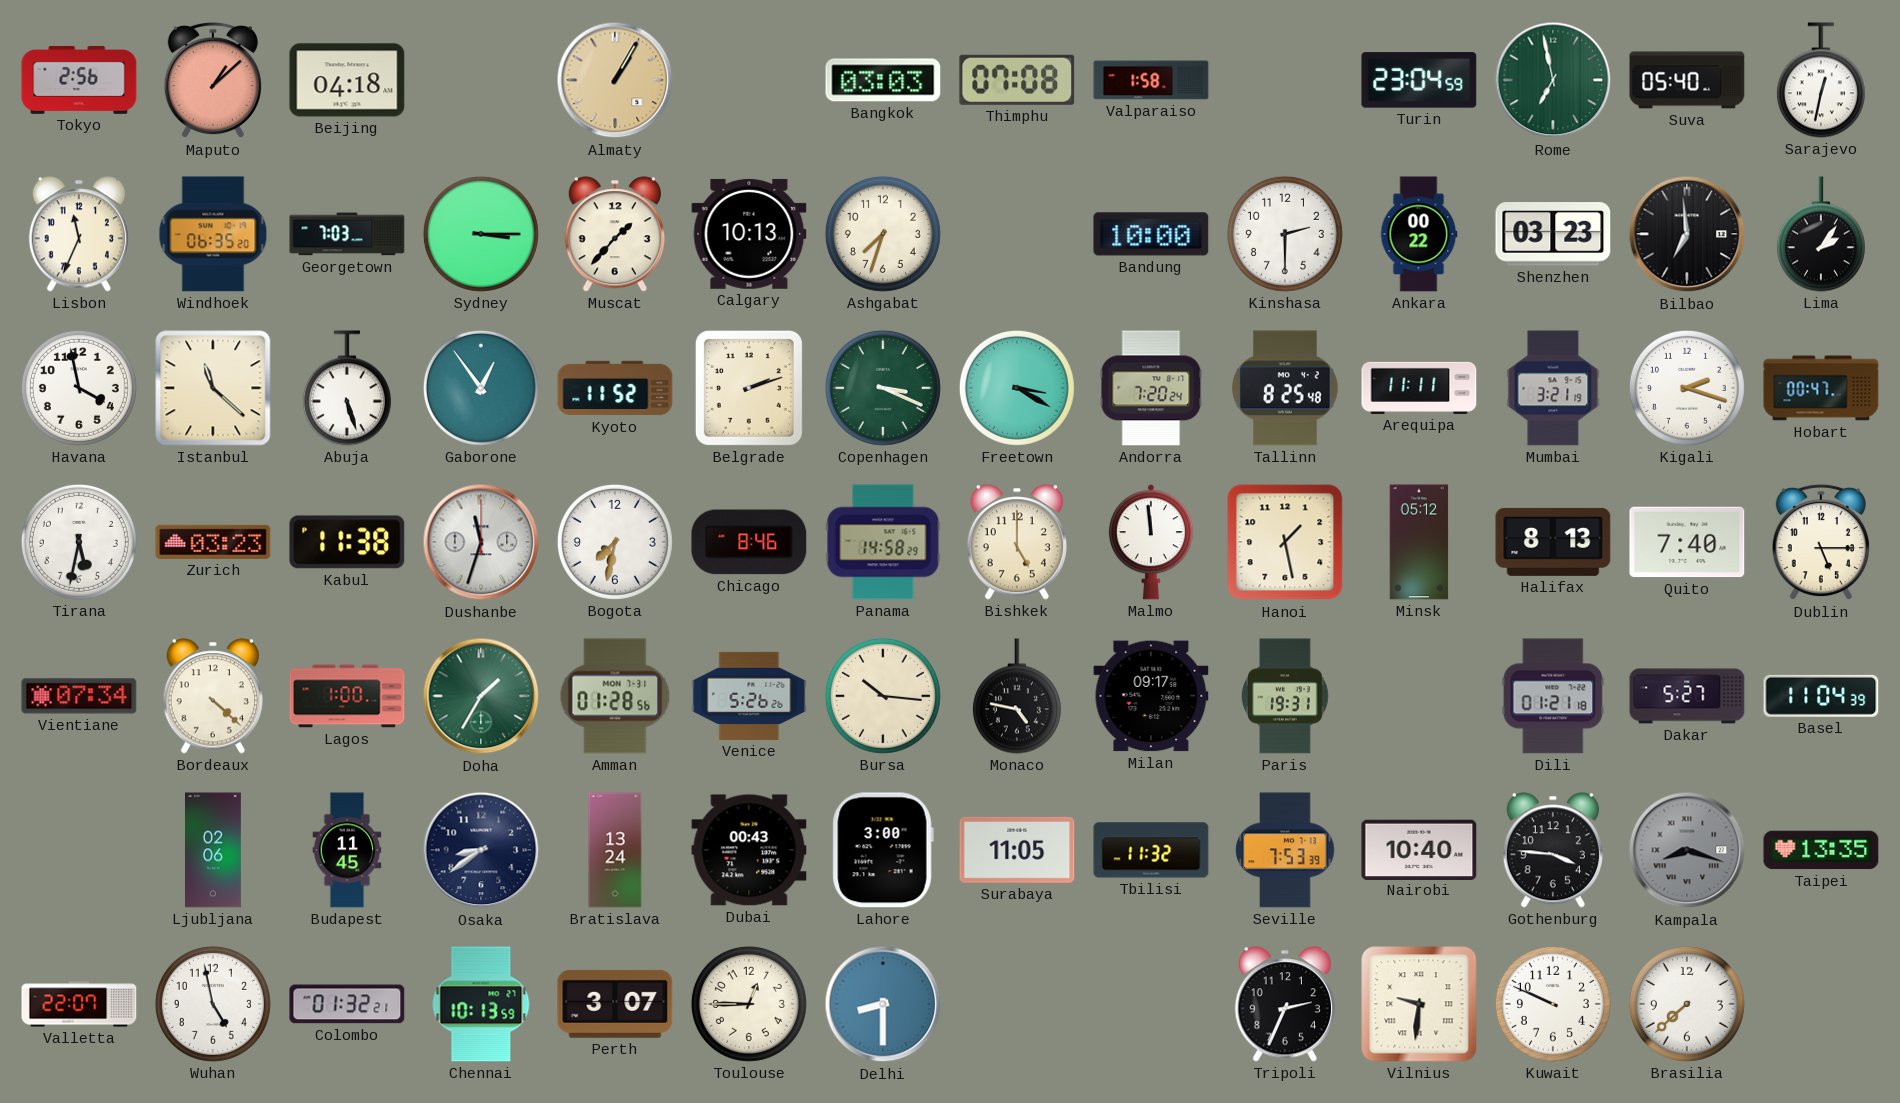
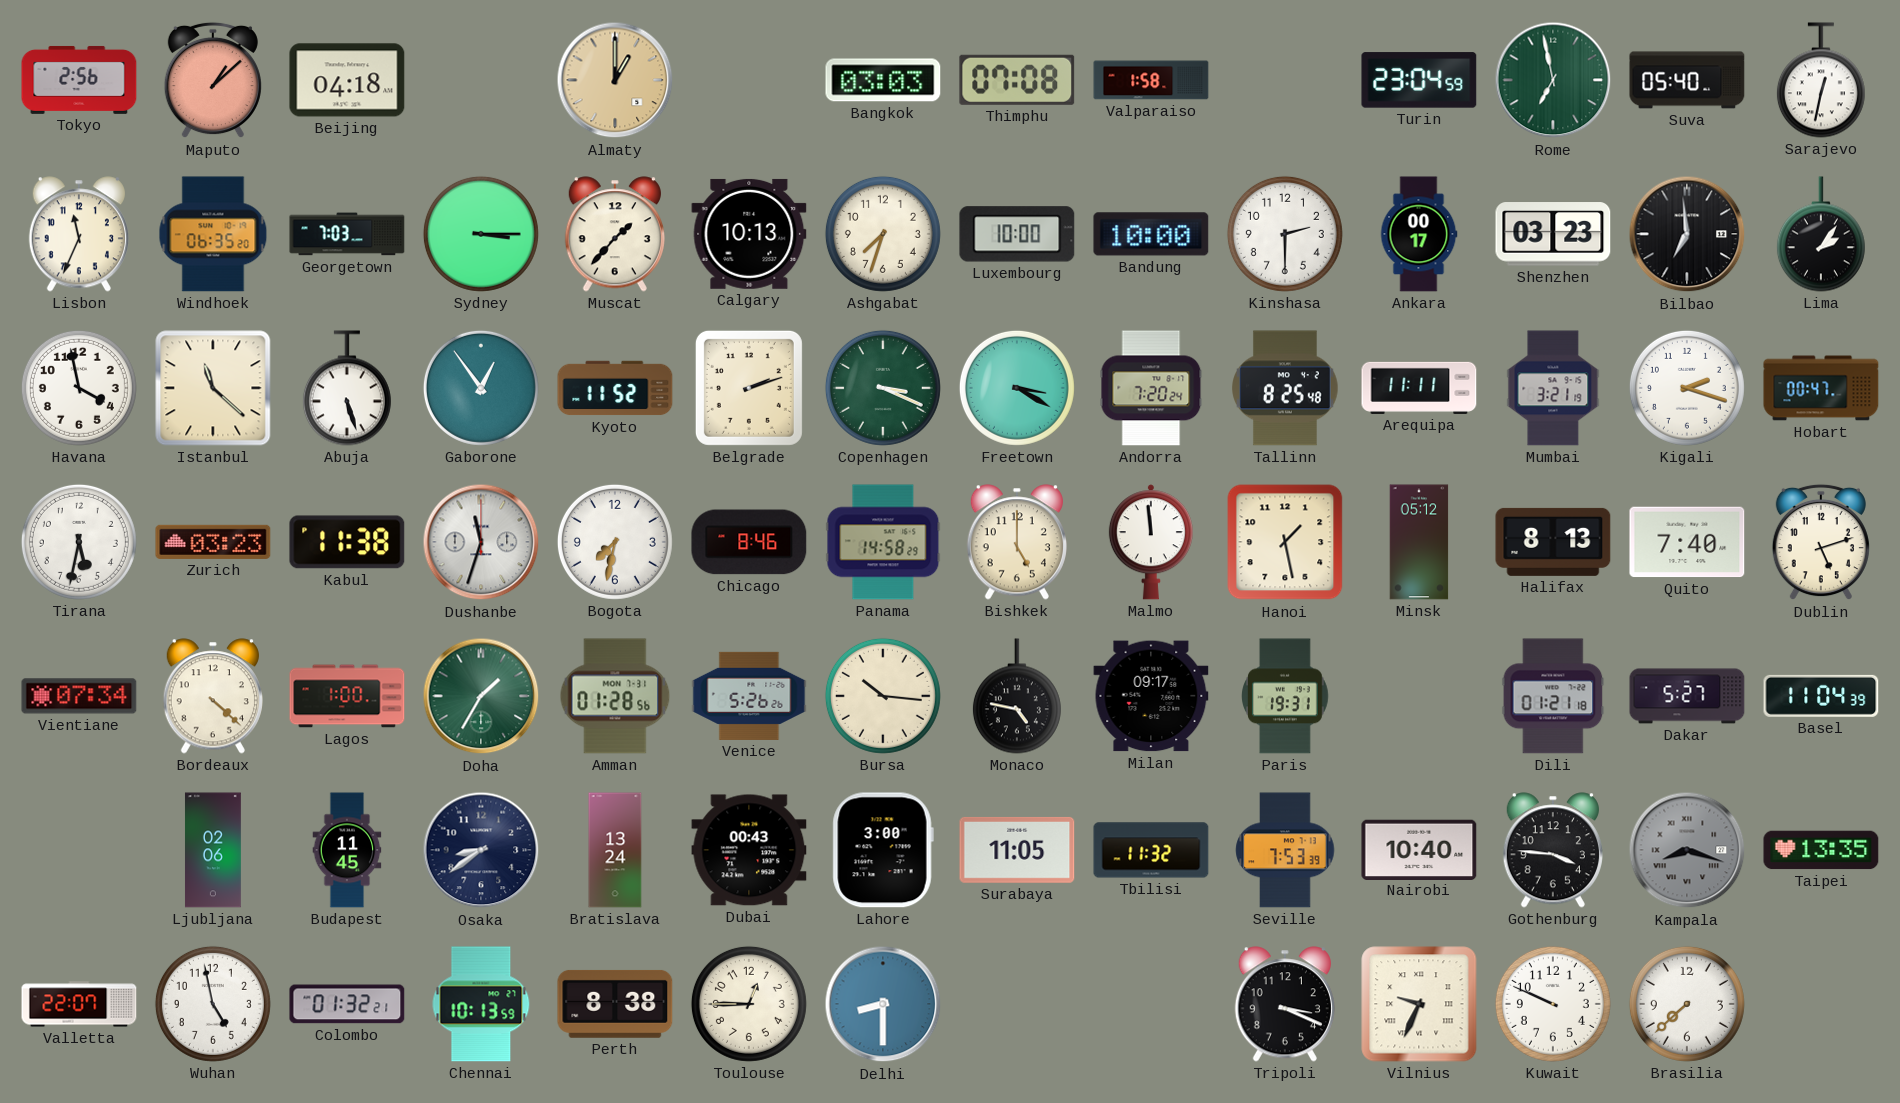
Almaty: 1:05 -> 1:00 (615, 80)
Luxembourg: none -> 10:00 (1017, 234)
Ankara: 00:22 -> 00:17 (1419, 234)
Dublin: 5:15 -> 5:12 (1821, 542)
Perth: 3:07 -> 8:38 (615, 1004)
Tripoli: 2:34 -> 3:19 (1285, 1004)
Vilnius: 9:31 -> 9:34 (1419, 1004)
